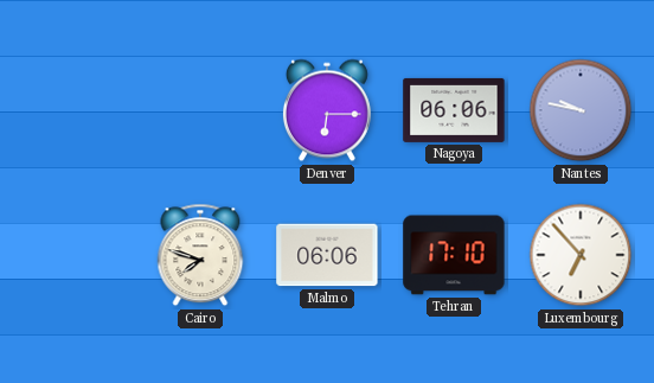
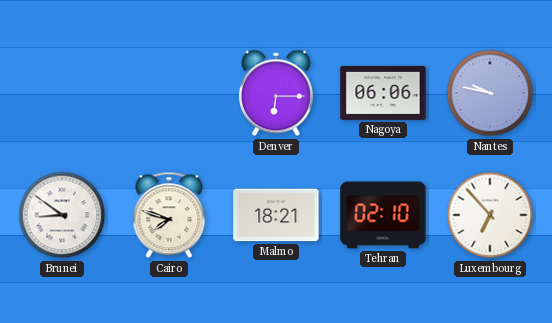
Brunei: none -> 8:51 (62, 215)
Malmo: 06:06 -> 18:21 (276, 215)
Tehran: 17:10 -> 02:10 (383, 215)
